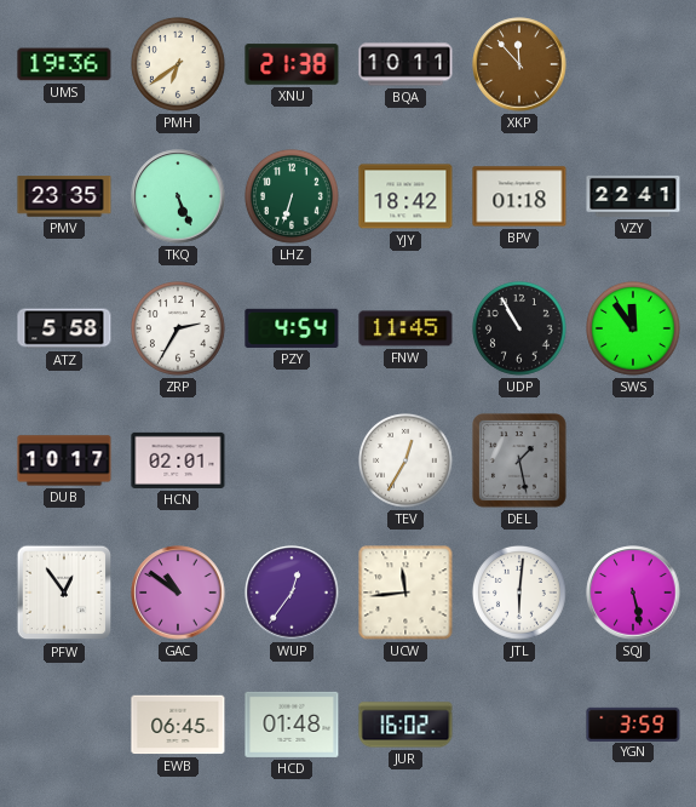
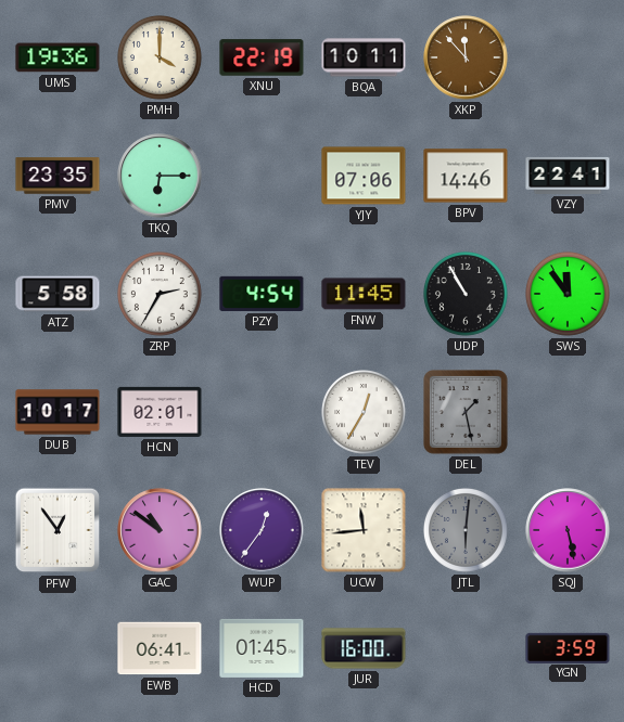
PMH: 6:39 -> 4:00 (161, 59)
XNU: 21:38 -> 22:19 (262, 57)
TKQ: 5:26 -> 6:15 (160, 176)
LHZ: 6:33 -> none (293, 198)
YJY: 18:42 -> 07:06 (364, 176)
BPV: 01:18 -> 14:46 (466, 176)
JTL dial: white -> grey (467, 531)
EWB: 06:45 -> 06:41 (160, 648)
HCD: 01:48 -> 01:45 (262, 648)
JUR: 16:02 -> 16:00 (364, 648)
